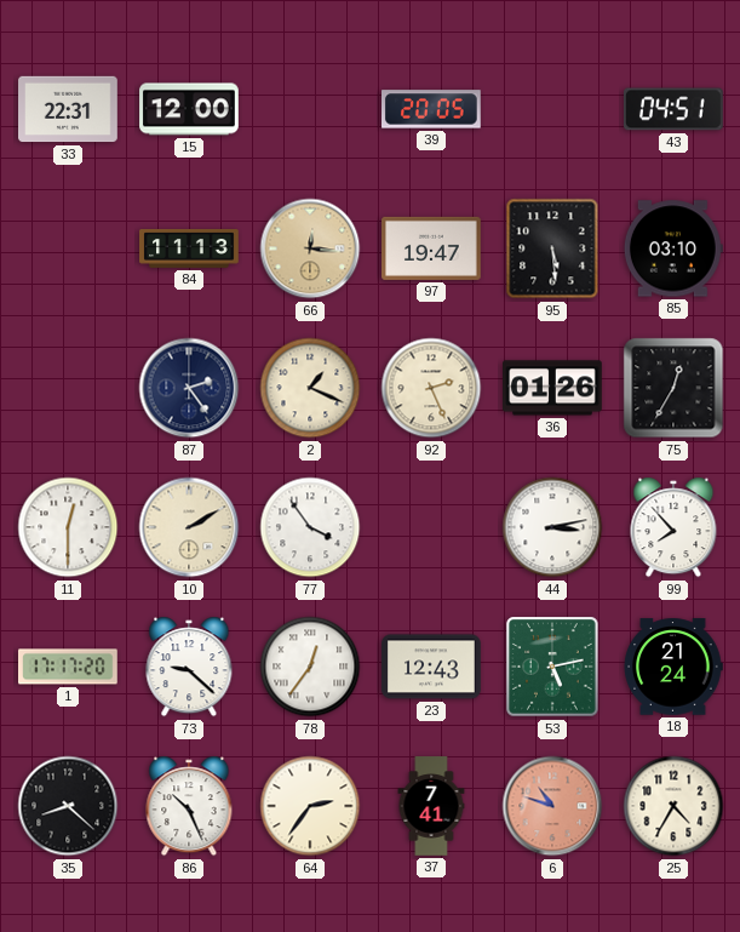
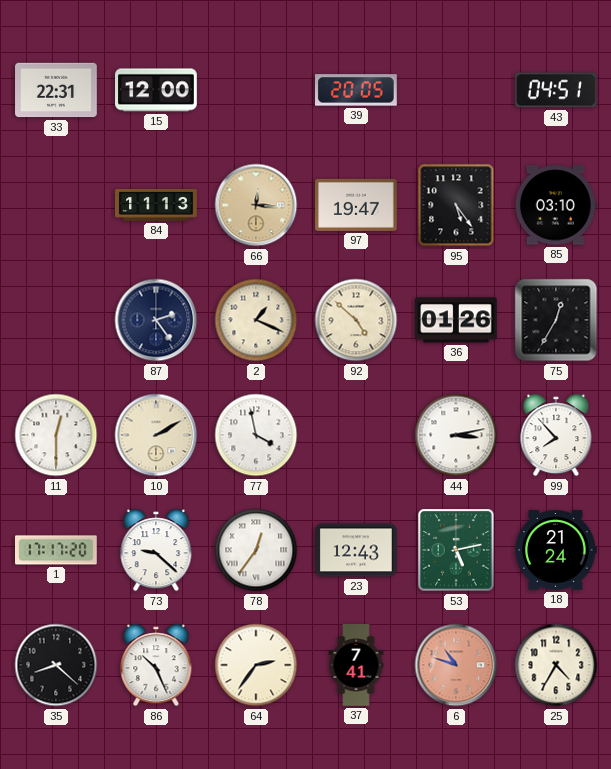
95: 5:29 -> 5:24 (456, 205)
92: 2:26 -> 4:52 (356, 320)
77: 3:54 -> 3:58 (256, 435)
